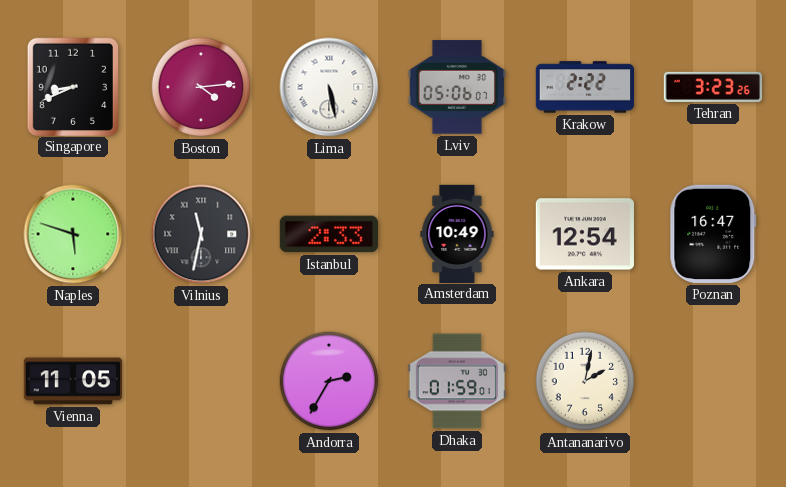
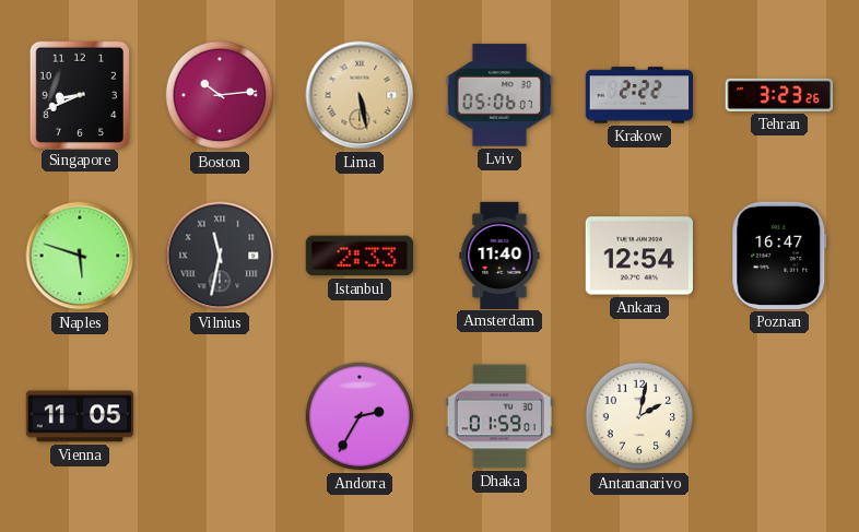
Boston: 4:14 -> 10:14 (220, 95)
Lima dial: white -> champagne (360, 95)
Amsterdam: 10:49 -> 11:40 (499, 255)
